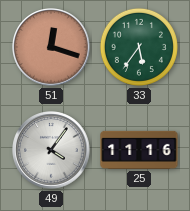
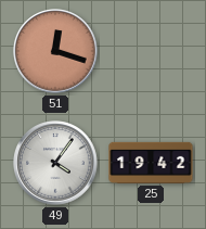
33: 5:36 -> none (139, 47)
25: 11:16 -> 19:42 (151, 163)
